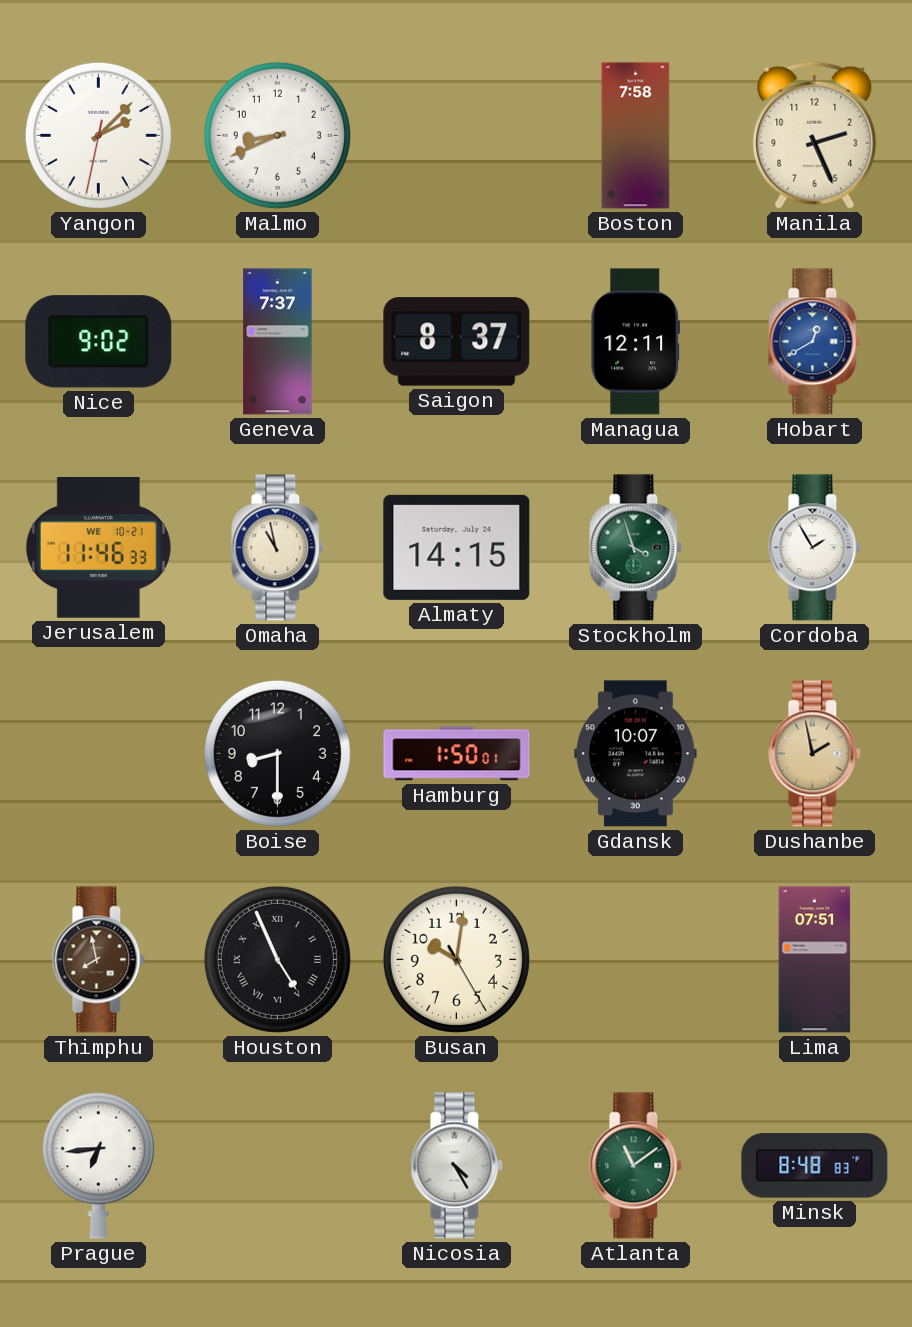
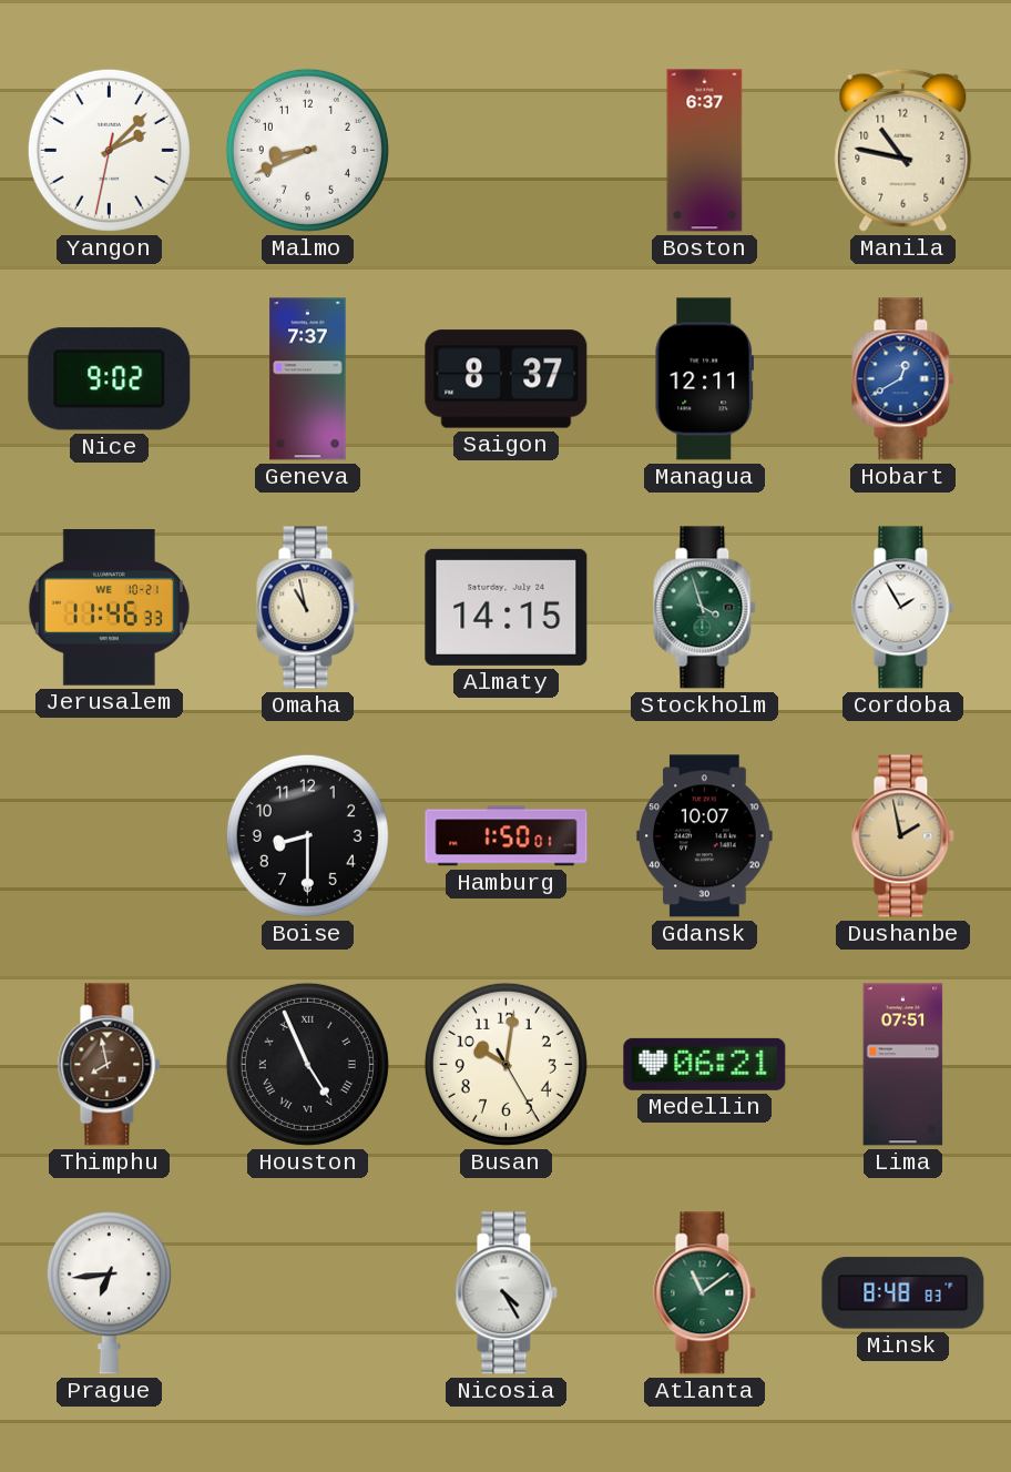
Boston: 7:58 -> 6:37 (705, 151)
Manila: 2:26 -> 10:47 (903, 150)
Medellin: none -> 06:21 (705, 1064)
